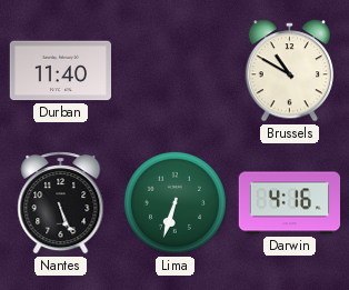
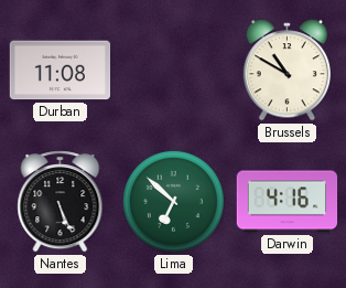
Durban: 11:40 -> 11:08 (61, 71)
Lima: 6:33 -> 6:52 (173, 201)
